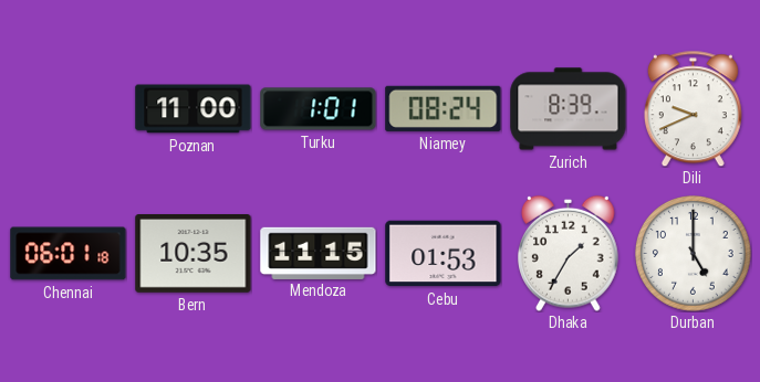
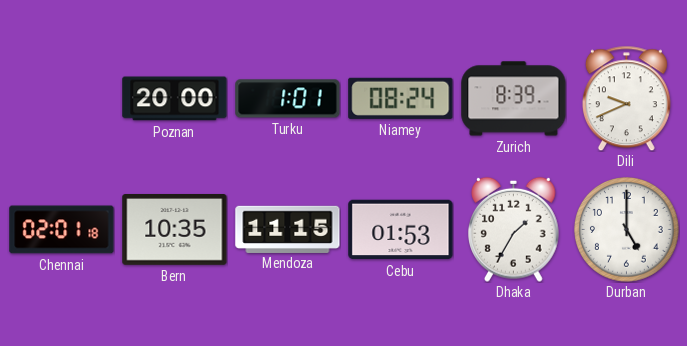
Poznan: 11:00 -> 20:00 (175, 99)
Chennai: 06:01 -> 02:01 (62, 230)
